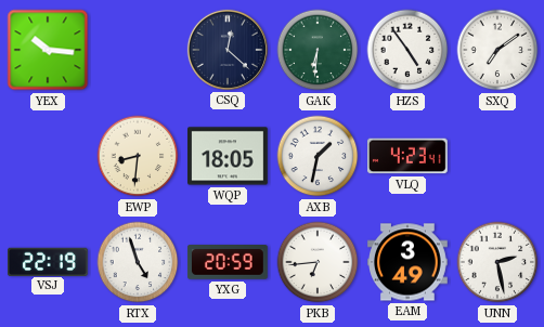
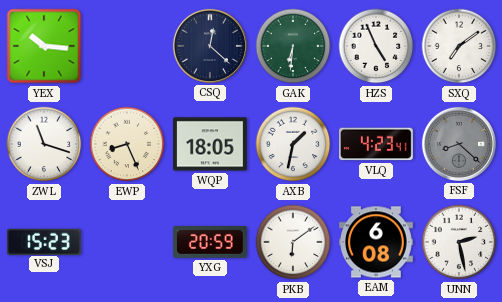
HZS: 4:54 -> 4:56 (376, 46)
ZWL: none -> 11:18 (44, 144)
EWP: 8:31 -> 8:26 (127, 144)
FSF: none -> 8:22 (459, 144)
VSJ: 22:19 -> 15:23 (45, 241)
RTX: 4:57 -> none (138, 262)
PKB: 6:44 -> 6:09 (293, 242)
EAM: 3:49 -> 6:08 (377, 242)
